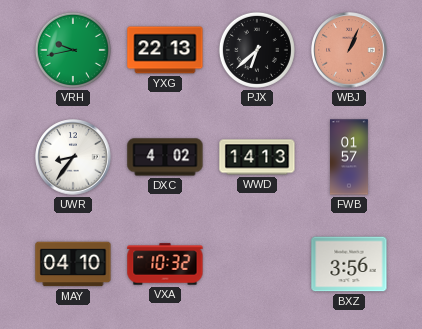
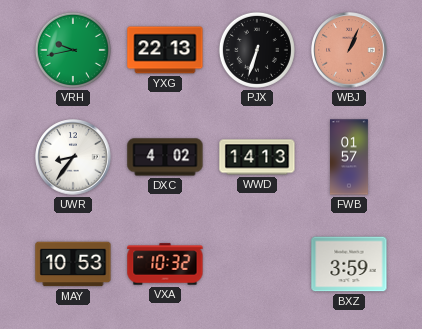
PJX: 6:38 -> 6:33 (257, 50)
MAY: 04:10 -> 10:53 (73, 264)
BXZ: 3:56 -> 3:59 (349, 264)
